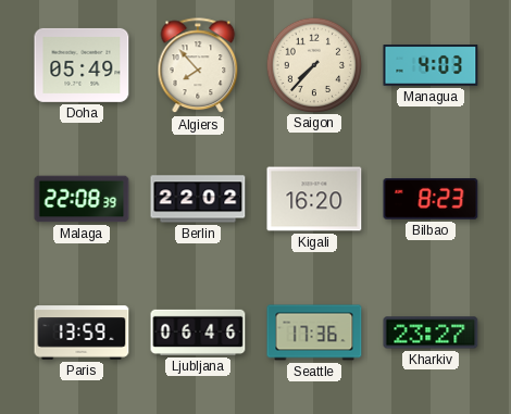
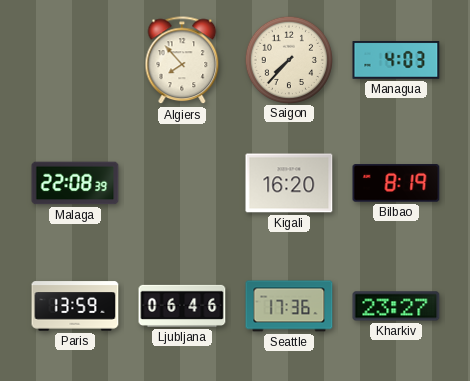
Doha: 05:49 -> none (82, 65)
Berlin: 22:02 -> none (198, 199)
Bilbao: 8:23 -> 8:19 (396, 183)
